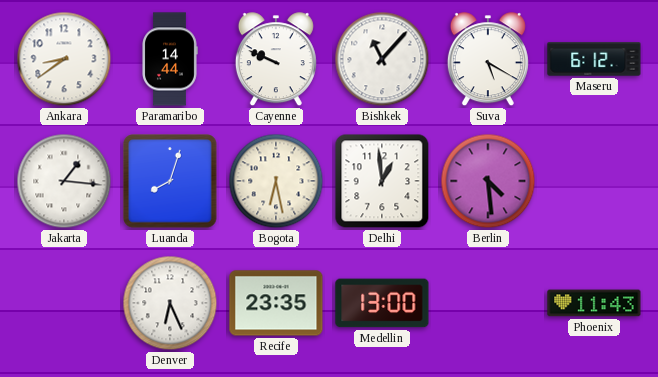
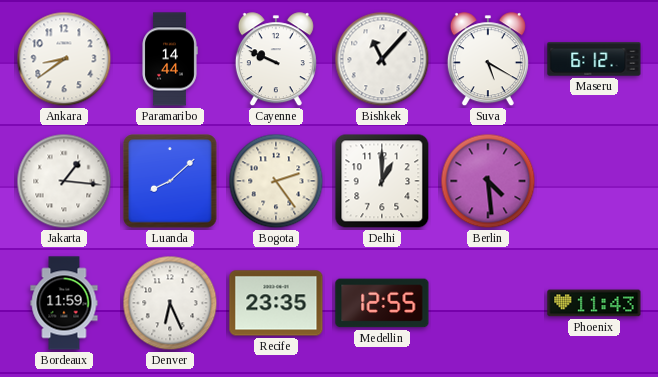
Luanda: 8:03 -> 8:08 (170, 181)
Bogota: 6:28 -> 2:24 (276, 181)
Delhi: 12:59 -> 1:00 (382, 181)
Bordeaux: none -> 11:59 (64, 303)
Medellin: 13:00 -> 12:55 (382, 303)
